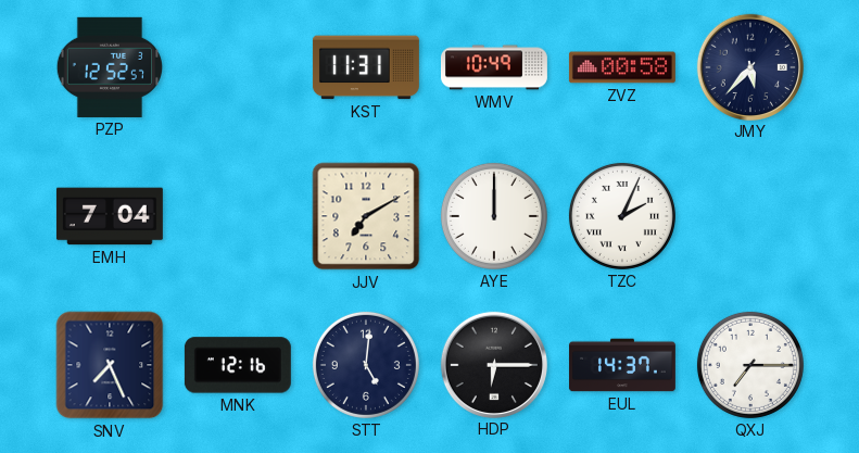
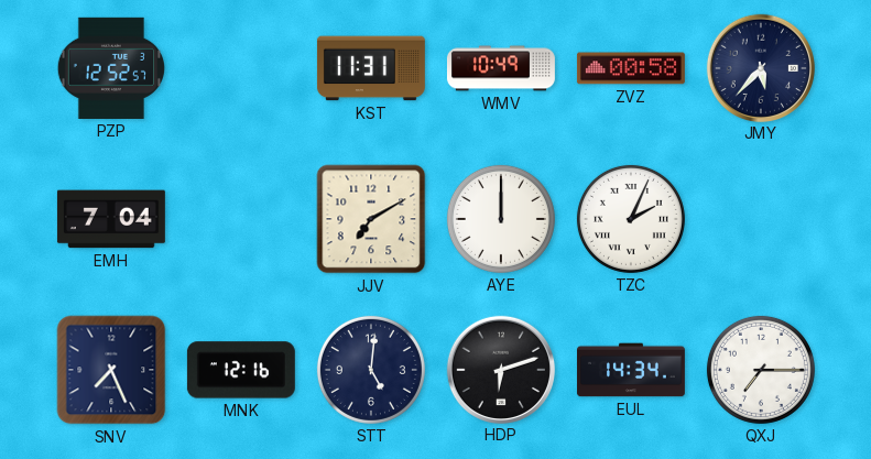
HDP: 6:15 -> 6:12 (500, 369)
EUL: 14:37 -> 14:34 (631, 370)
